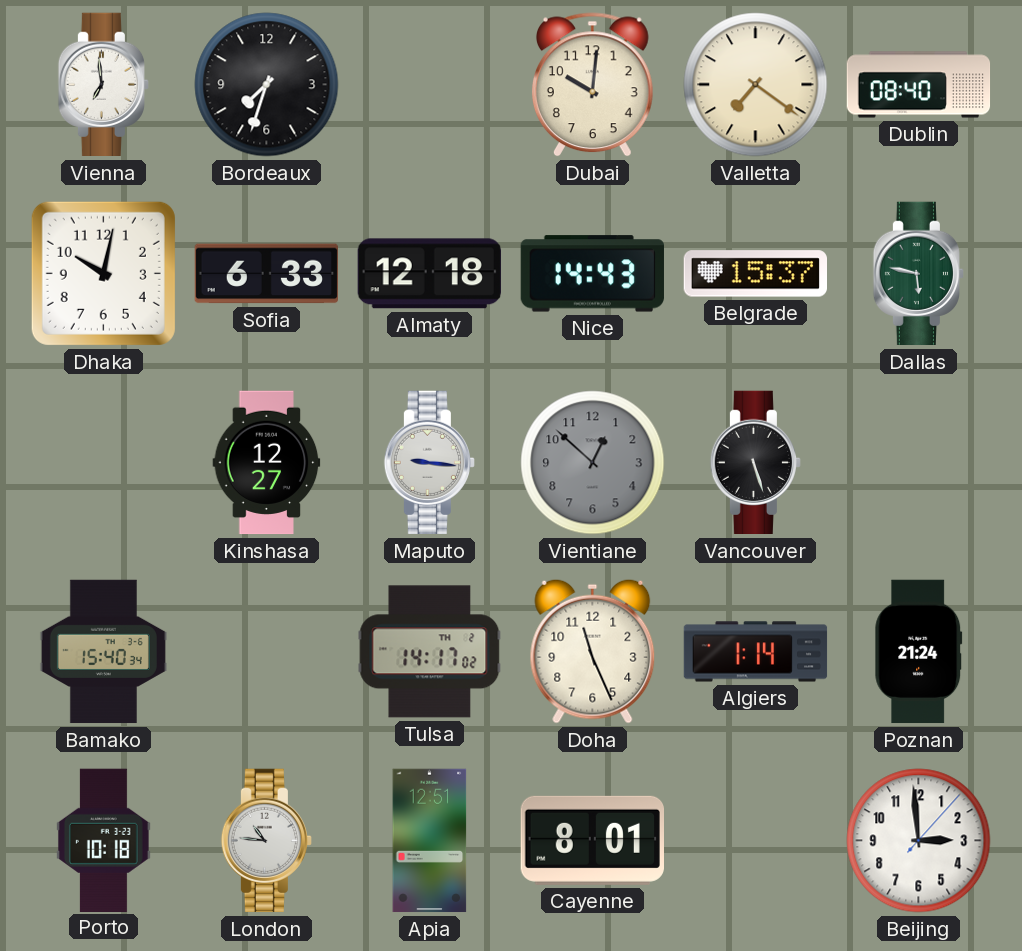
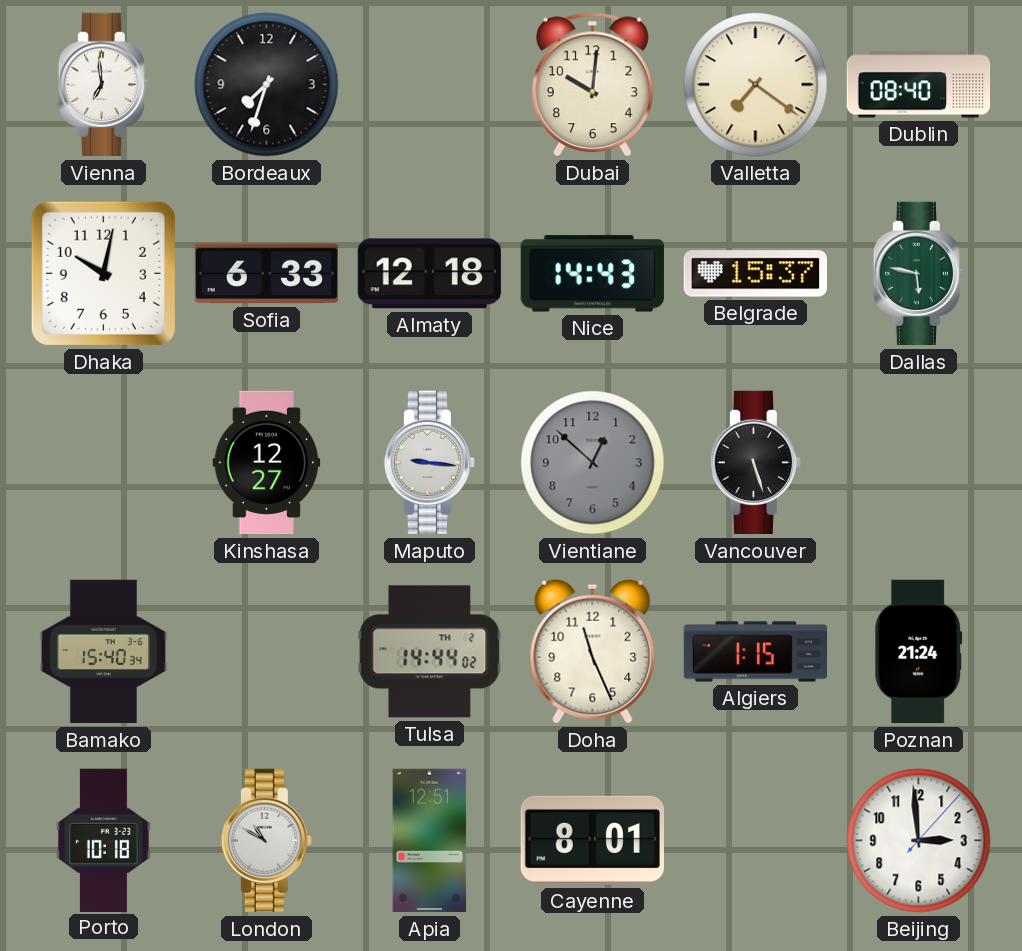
Tulsa: 14:17 -> 14:44 (430, 652)
Algiers: 1:14 -> 1:15 (756, 652)
London: 10:46 -> 10:50 (266, 841)
